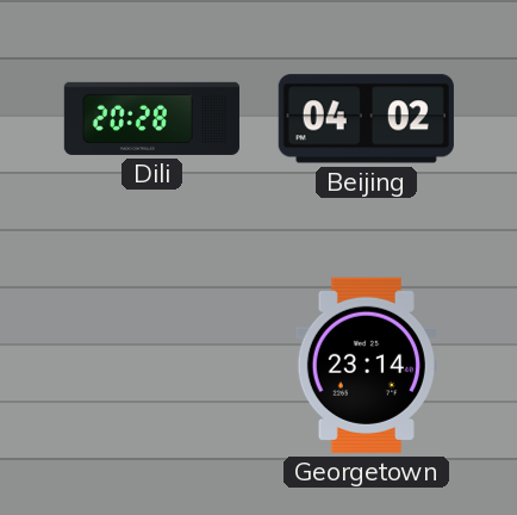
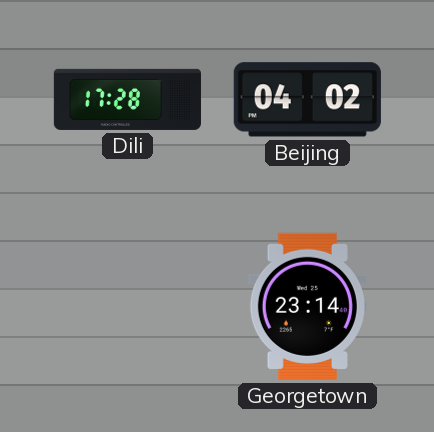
Dili: 20:28 -> 17:28 (127, 99)
